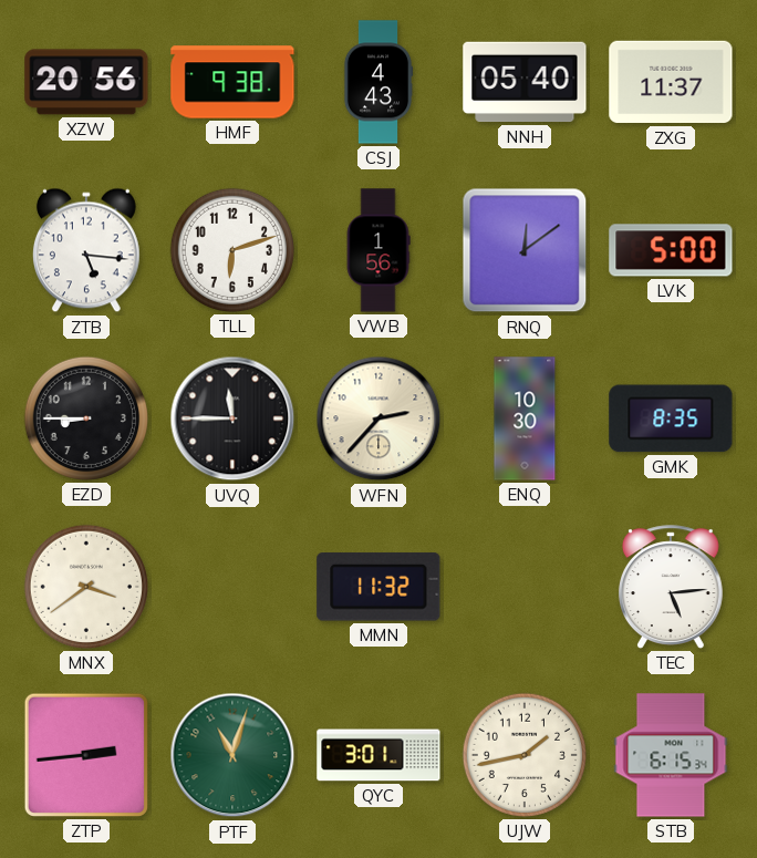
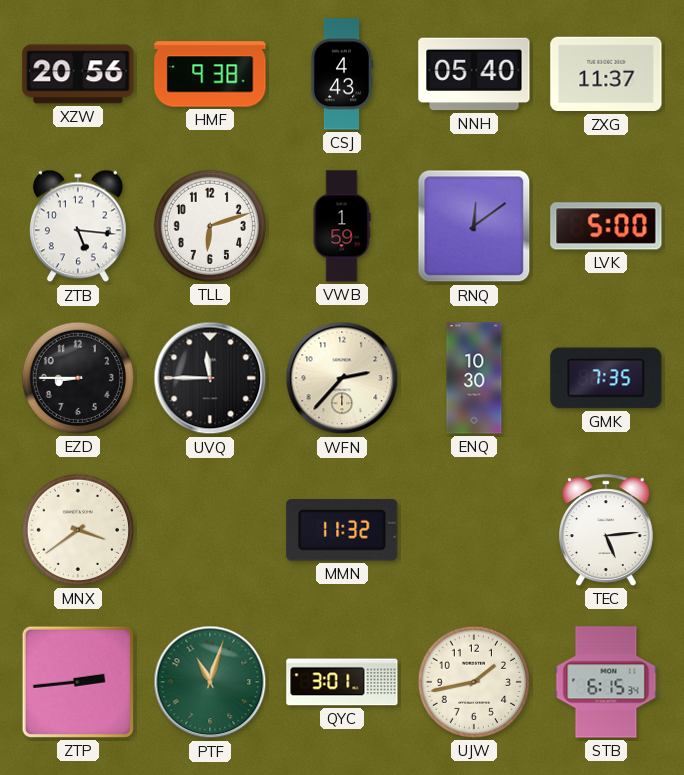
VWB: 1:56 -> 1:59 (342, 226)
GMK: 8:35 -> 7:35 (606, 378)
